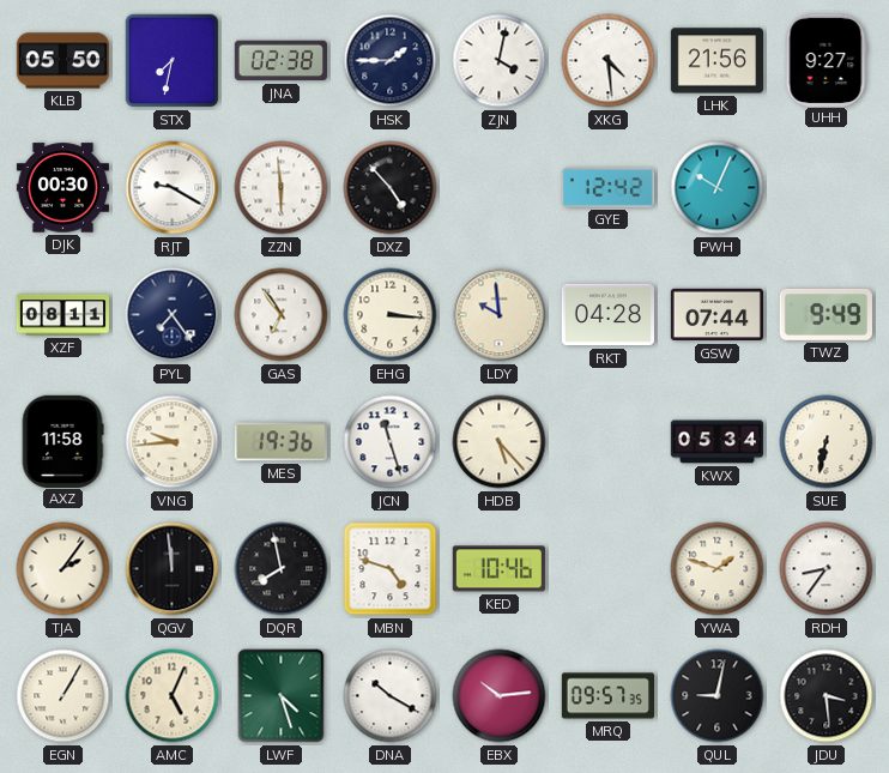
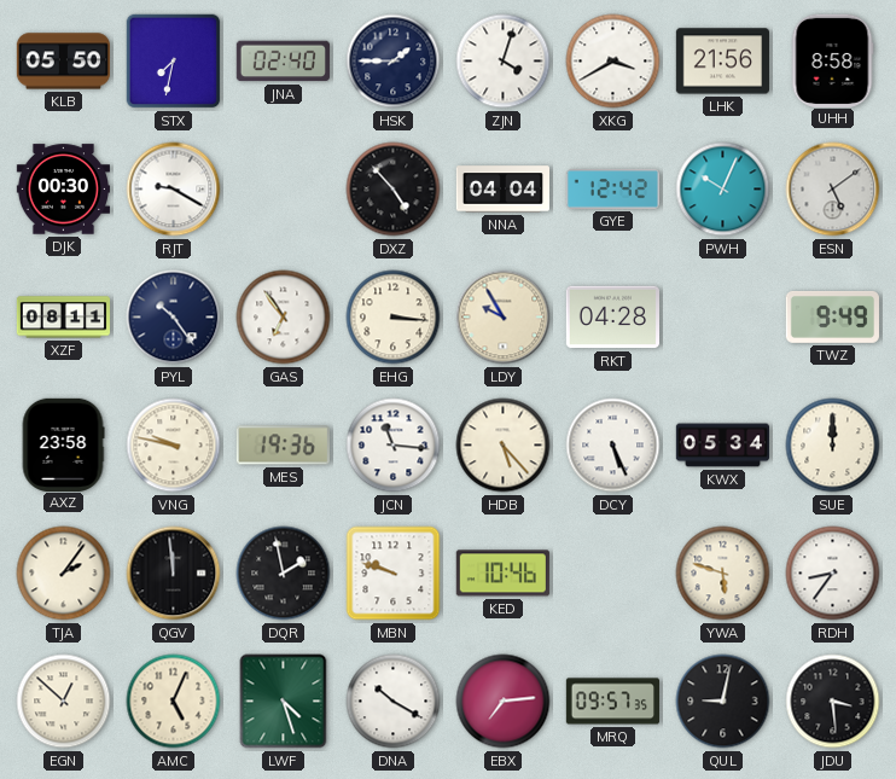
JNA: 02:38 -> 02:40 (283, 62)
ZJN: 4:02 -> 4:03 (504, 62)
XKG: 4:29 -> 3:40 (613, 62)
UHH: 9:27 -> 8:58 (832, 60)
ZZN: 5:59 -> none (282, 188)
NNA: none -> 04:04 (502, 190)
ESN: none -> 5:09 (833, 190)
PYL: 7:24 -> 10:24 (174, 318)
LDY: 9:59 -> 9:55 (504, 318)
GSW: 07:44 -> none (716, 315)
AXZ: 11:58 -> 23:58 (63, 444)
VNG: 9:44 -> 9:47 (174, 446)
JCN: 11:27 -> 11:16 (394, 446)
DCY: none -> 5:26 (613, 446)
SUE: 6:32 -> 12:00 (833, 446)
DQR: 7:58 -> 1:58 (284, 574)
MBN: 4:48 -> 9:48 (394, 574)
YWA: 1:48 -> 5:48 (723, 574)
EGN: 1:05 -> 12:52 (64, 702)
EBX: 10:14 -> 7:14 (504, 702)
